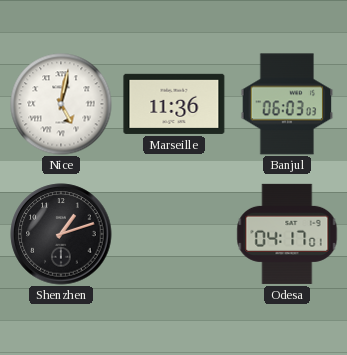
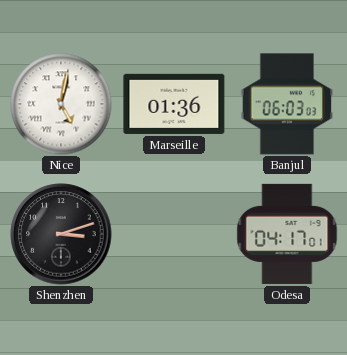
Marseille: 11:36 -> 01:36 (174, 104)
Shenzhen: 1:12 -> 3:12 (61, 234)
